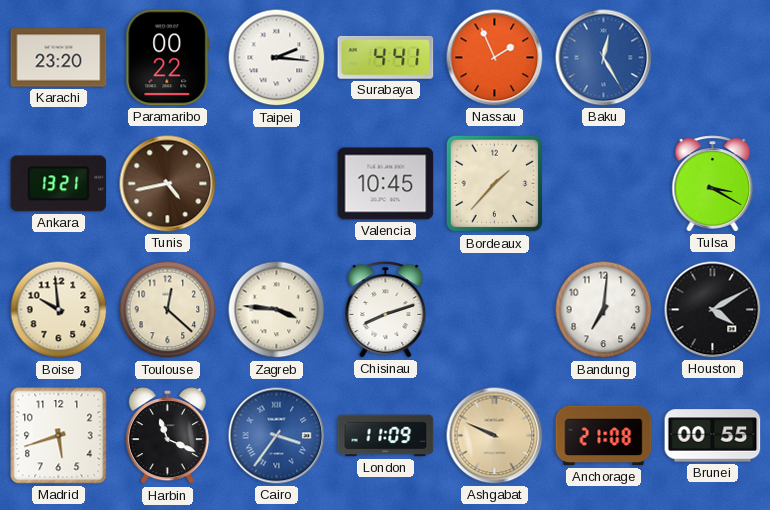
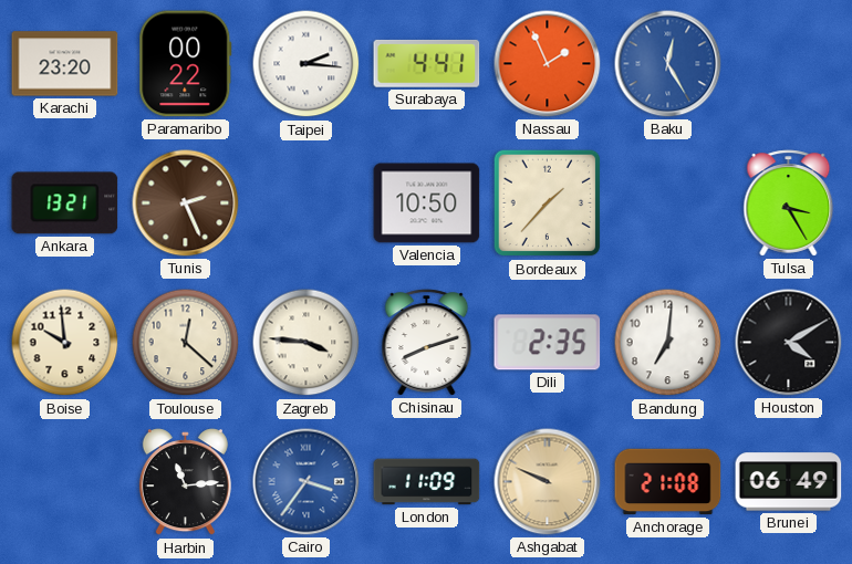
Tunis: 4:43 -> 2:26 (186, 203)
Valencia: 10:45 -> 10:50 (427, 203)
Tulsa: 3:20 -> 3:25 (789, 203)
Dili: none -> 2:35 (548, 343)
Madrid: 5:42 -> none (59, 436)
Harbin: 11:19 -> 11:14 (185, 482)
Brunei: 00:55 -> 06:49 (789, 482)
